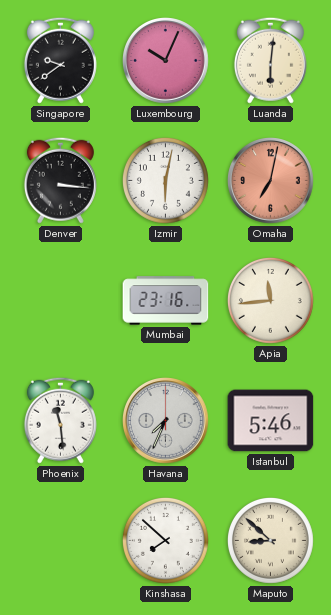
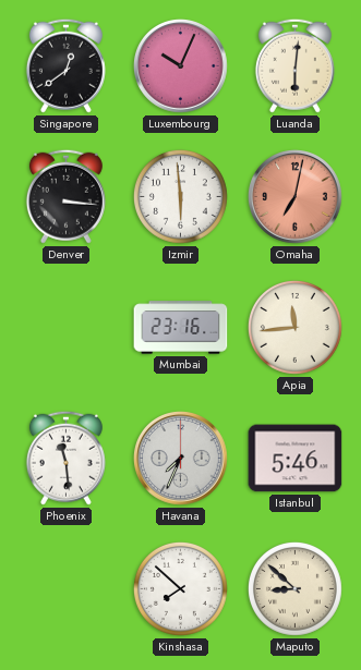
Singapore: 9:39 -> 12:39 (65, 65)
Izmir: 6:02 -> 5:59 (180, 196)
